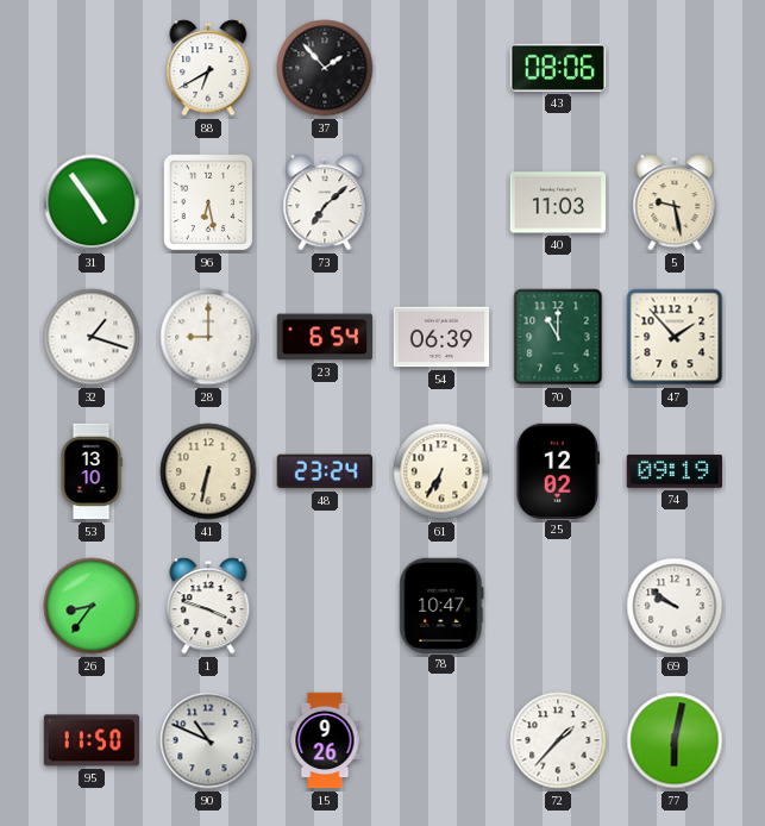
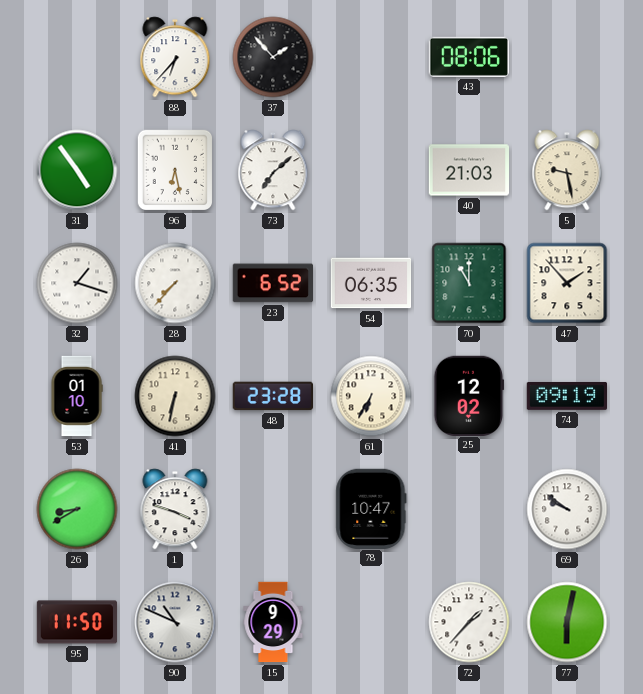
88: 6:40 -> 6:37 (175, 57)
40: 11:03 -> 21:03 (469, 170)
28: 9:00 -> 7:37 (175, 283)
23: 6:54 -> 6:52 (272, 283)
54: 06:39 -> 06:35 (371, 283)
53: 13:10 -> 01:10 (77, 396)
48: 23:24 -> 23:28 (272, 396)
26: 8:36 -> 8:40 (77, 509)
15: 9:26 -> 9:29 (273, 622)
